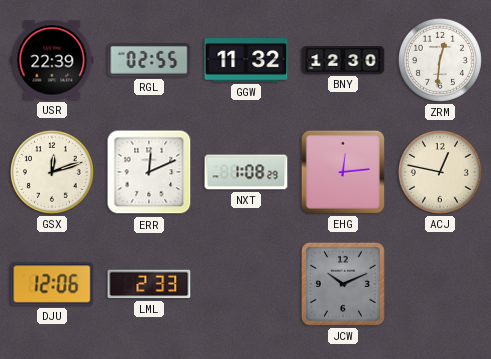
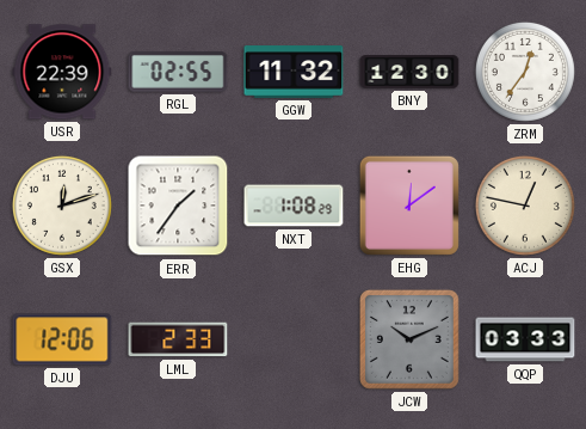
ZRM: 12:31 -> 12:36 (525, 72)
ERR: 12:11 -> 1:36 (178, 206)
EHG: 12:14 -> 12:09 (409, 206)
QQP: none -> 03:33 (525, 339)
